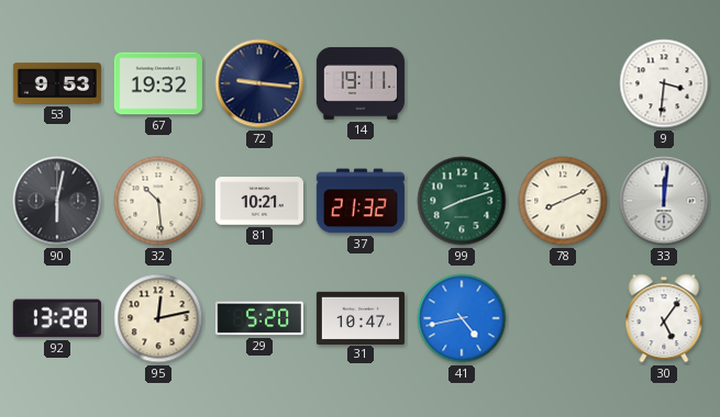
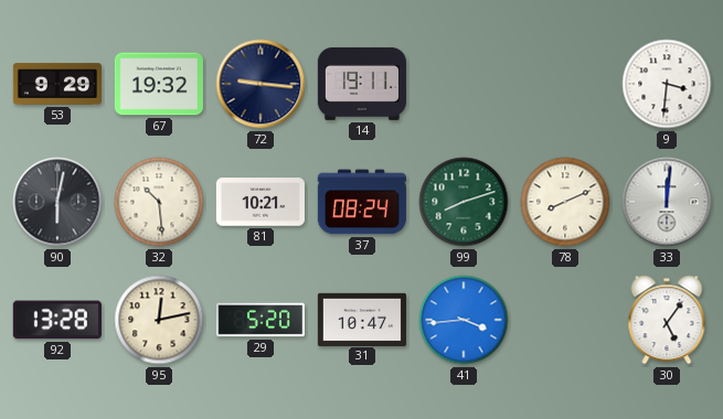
53: 9:53 -> 9:29 (57, 84)
37: 21:32 -> 08:24 (362, 202)
41: 4:43 -> 3:44 (464, 320)
